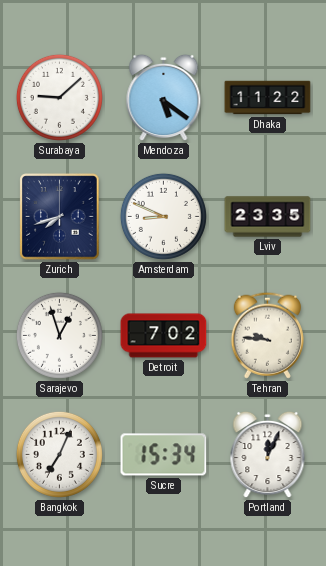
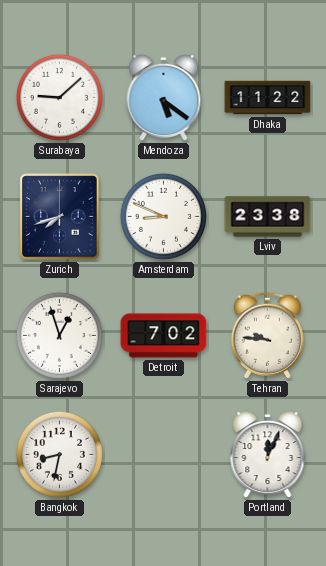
Lviv: 23:35 -> 23:38 (268, 217)
Bangkok: 7:04 -> 8:32 (59, 454)
Sucre: 15:34 -> none (164, 455)
